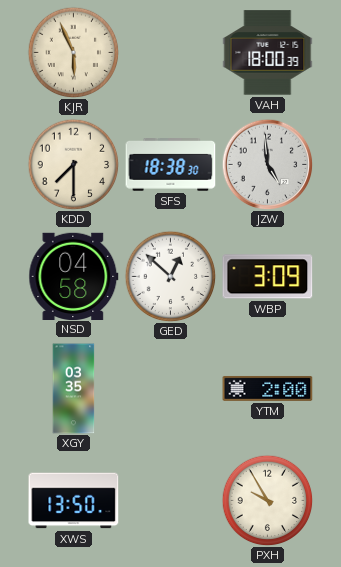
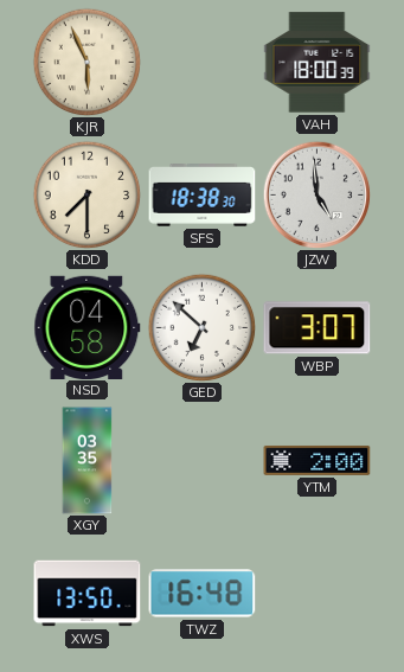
GED: 12:52 -> 6:52 (201, 327)
WBP: 3:09 -> 3:07 (318, 328)
TWZ: none -> 16:48 (203, 594)
PXH: 9:55 -> none (267, 500)
